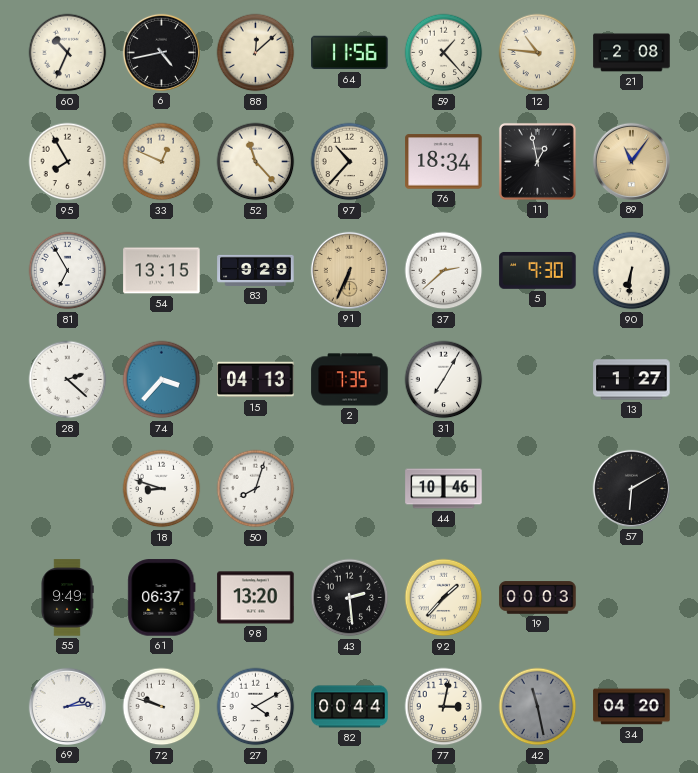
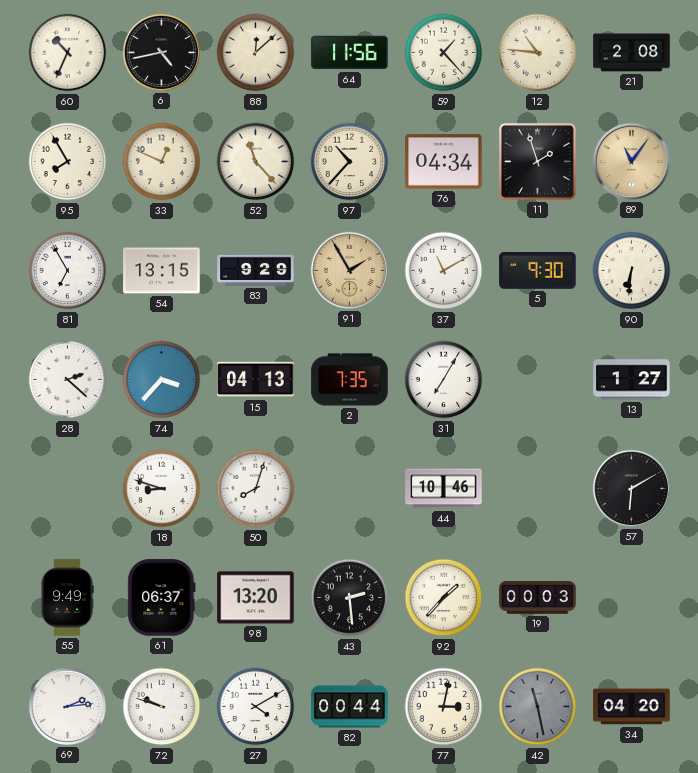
76: 18:34 -> 04:34 (444, 162)
11: 12:58 -> 1:57 (537, 161)
91: 6:34 -> 1:55 (349, 270)
37: 2:38 -> 11:10 (444, 271)
